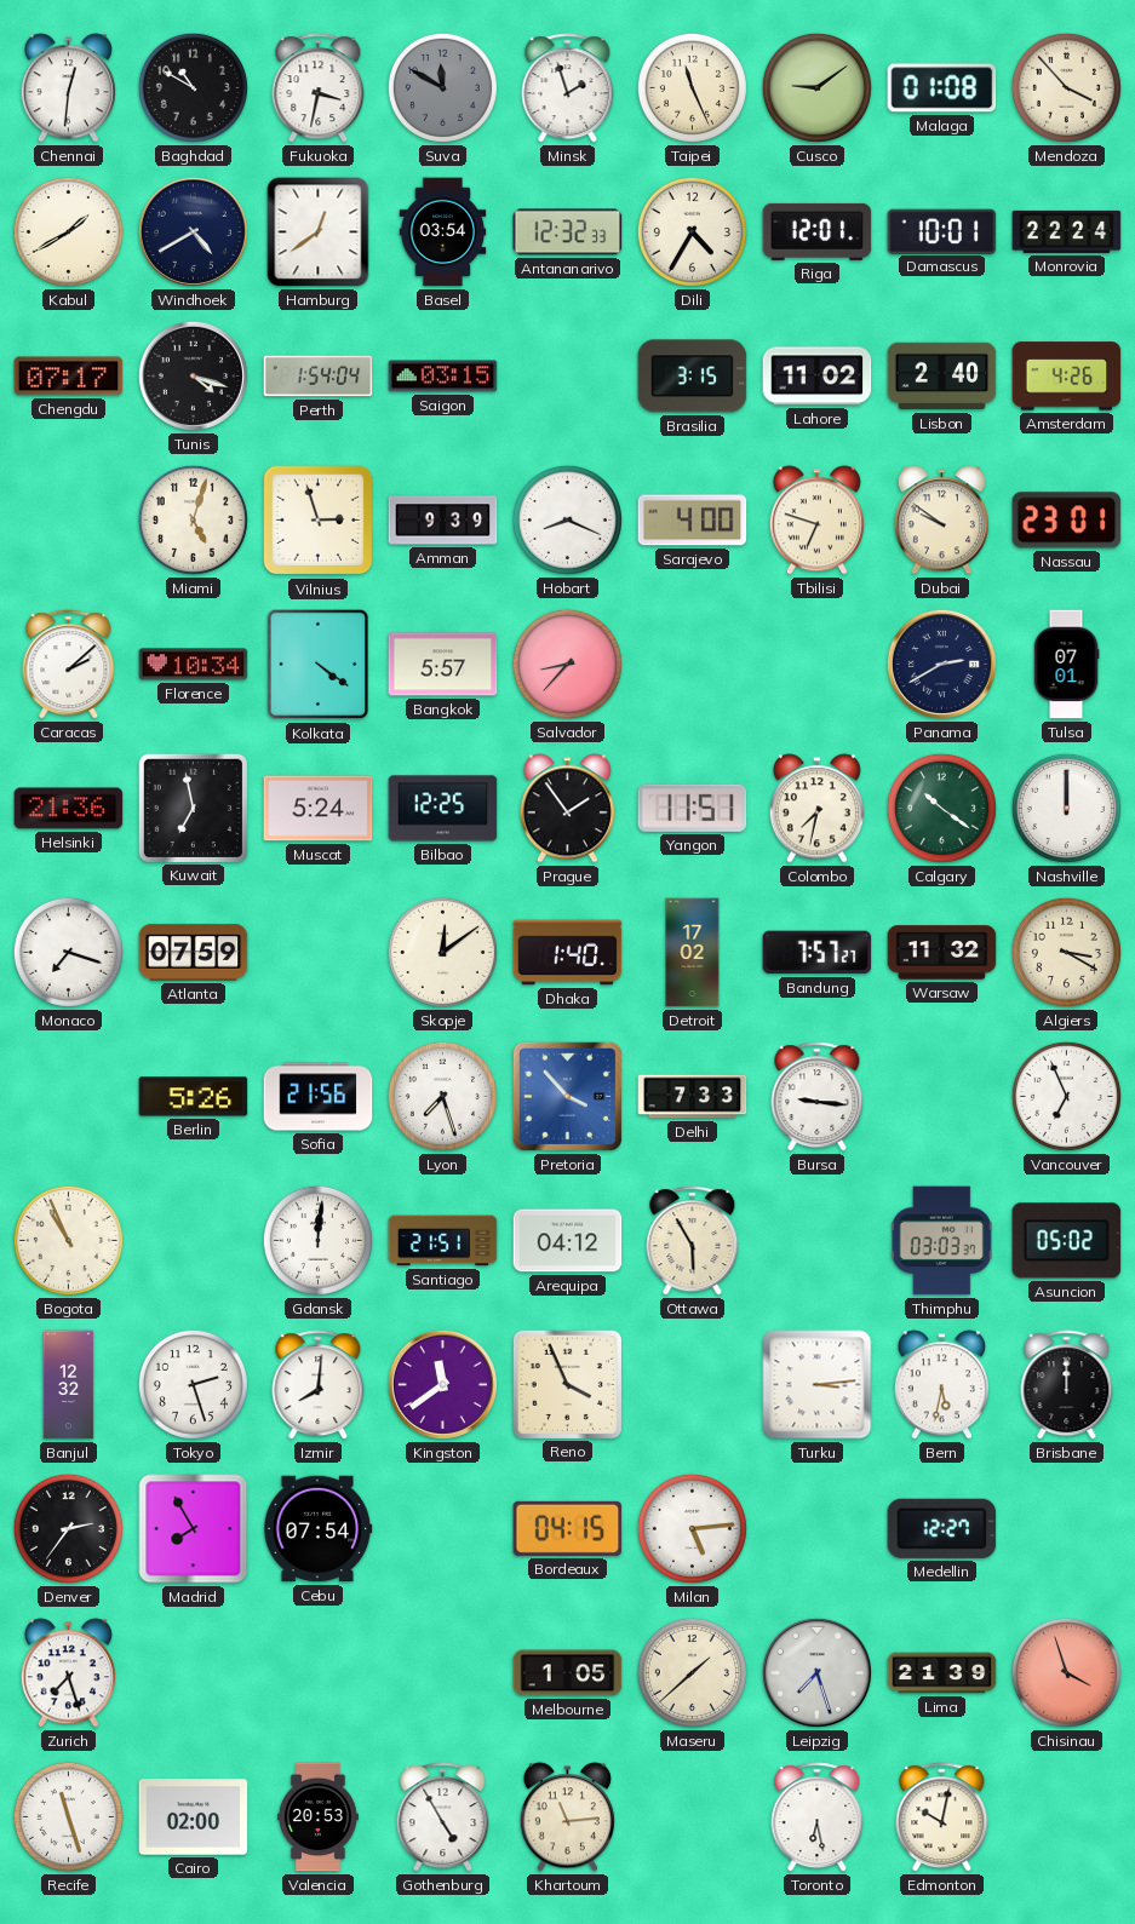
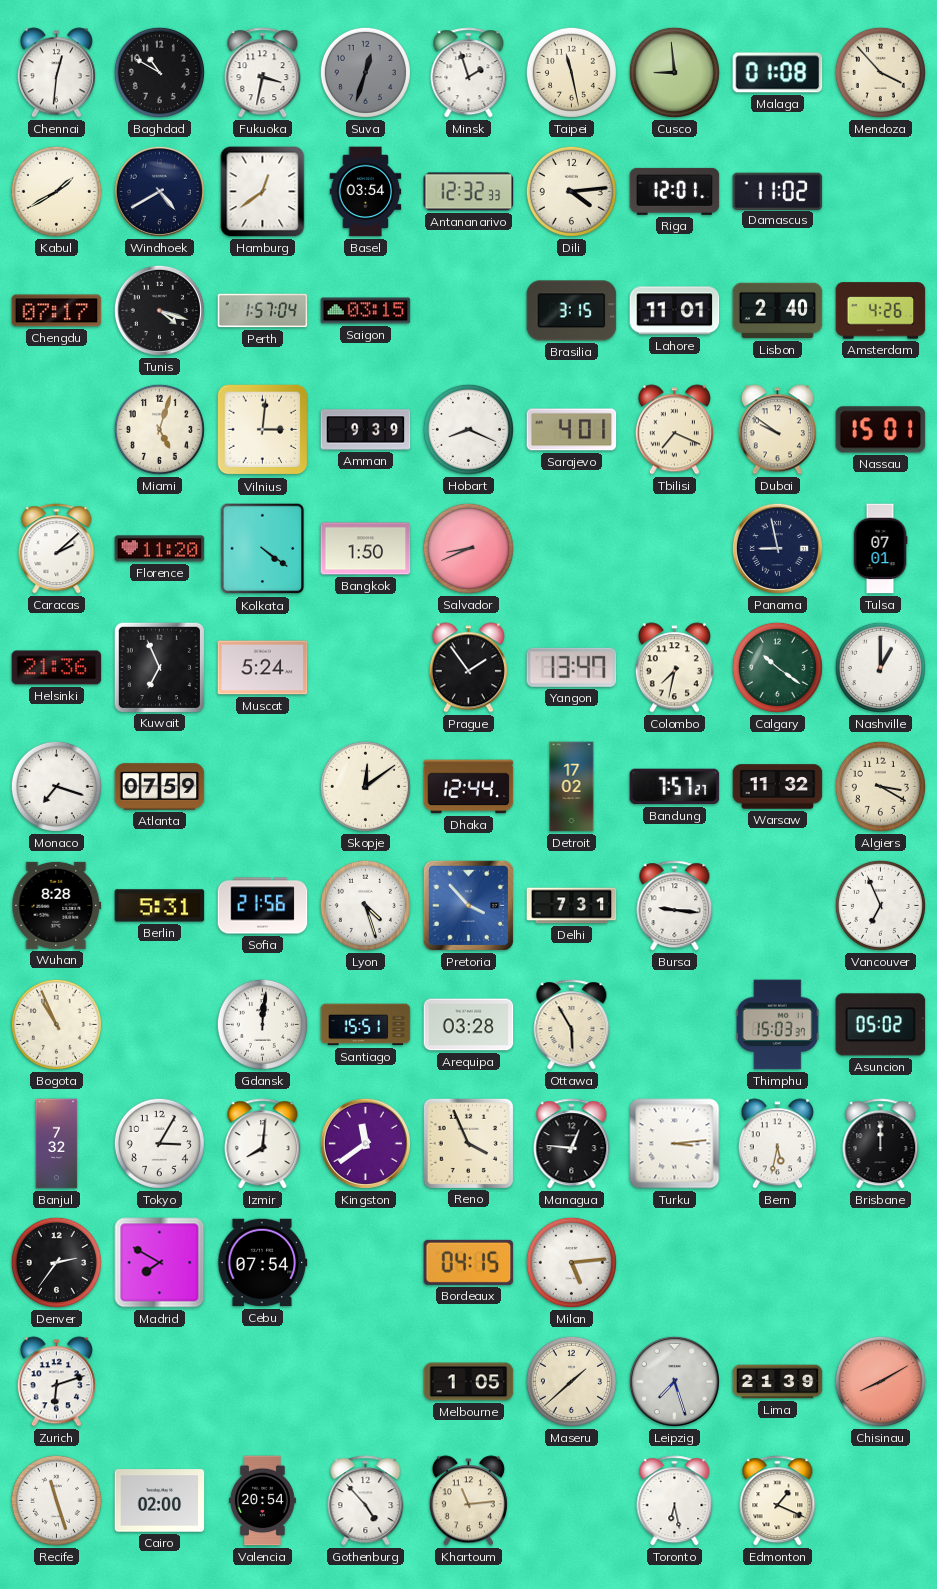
Suva: 11:50 -> 12:33 (365, 72)
Taipei: 11:26 -> 11:28 (571, 72)
Cusco: 9:09 -> 8:59 (674, 72)
Dili: 4:35 -> 4:14 (571, 191)
Damascus: 10:01 -> 11:02 (778, 191)
Monrovia: 22:24 -> none (1067, 231)
Perth: 1:54 -> 1:57 (263, 311)
Lahore: 11:02 -> 11:01 (675, 311)
Vilnius: 2:57 -> 3:01 (263, 430)
Sarajevo: 4:00 -> 4:01 (572, 430)
Tbilisi: 6:48 -> 7:19 (674, 430)
Nassau: 23:01 -> 15:01 (881, 430)
Florence: 10:34 -> 11:20 (160, 549)
Bangkok: 5:57 -> 1:50 (366, 549)
Salvador: 8:37 -> 8:41 (468, 548)
Panama: 2:40 -> 8:58 (777, 548)
Kuwait: 6:58 -> 6:56 (159, 667)
Bilbao: 12:25 -> none (443, 809)
Yangon: 11:51 -> 13:47 (572, 667)
Nashville: 12:00 -> 1:00 (880, 667)
Dhaka: 1:40 -> 12:44 (469, 787)
Wuhan: none -> 8:28 (57, 905)
Berlin: 5:26 -> 5:31 (160, 906)
Lyon: 7:27 -> 4:27 (365, 905)
Delhi: 7:33 -> 7:31 (572, 906)
Santiago: 21:51 -> 15:51 (366, 1025)
Arequipa: 04:12 -> 03:28 (469, 1025)
Thimphu: 03:03 -> 15:03 (777, 1025)
Banjul: 12:32 -> 7:32 (57, 1144)
Tokyo: 2:27 -> 3:05 (159, 1143)
Managua: none -> 12:46 (572, 1144)
Madrid: 7:55 -> 7:50 (160, 1263)
Medellin: 12:27 -> none (942, 1528)
Zurich: 7:27 -> 6:12 (56, 1382)
Chisinau: 3:57 -> 8:10 (880, 1381)
Valencia: 20:53 -> 20:54 (262, 1501)
Gothenburg: 4:55 -> 4:53 (366, 1501)
Edmonton: 10:02 -> 1:19 (778, 1501)
